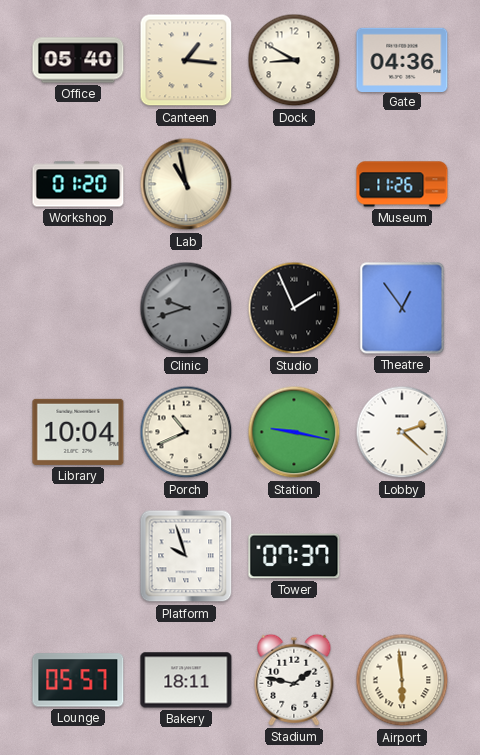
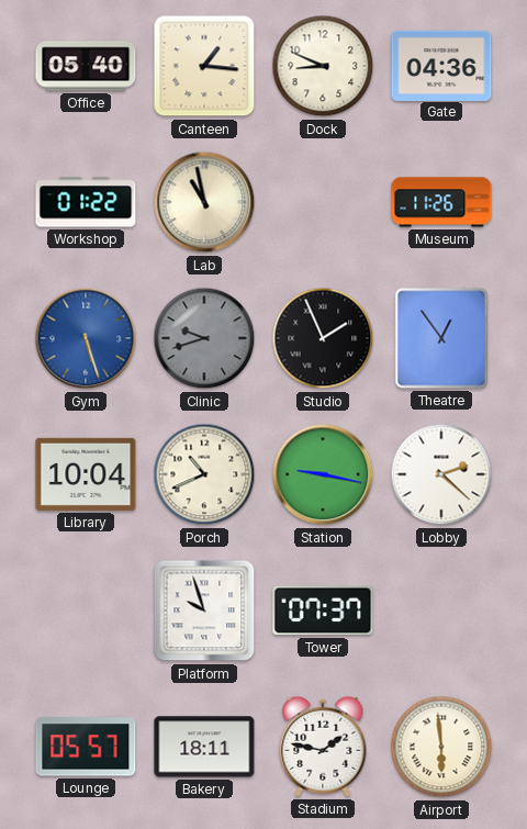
Dock: 8:50 -> 8:49 (323, 66)
Workshop: 01:20 -> 01:22 (86, 202)
Gym: none -> 5:27 (86, 338)
